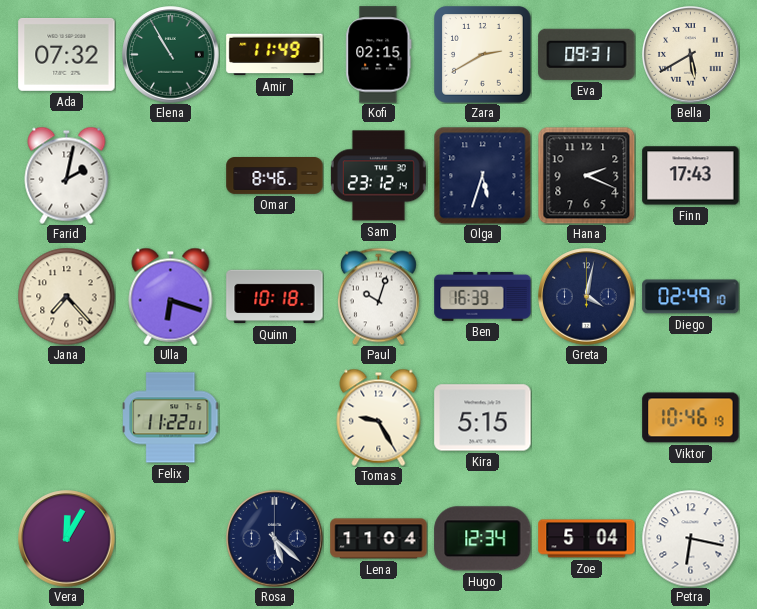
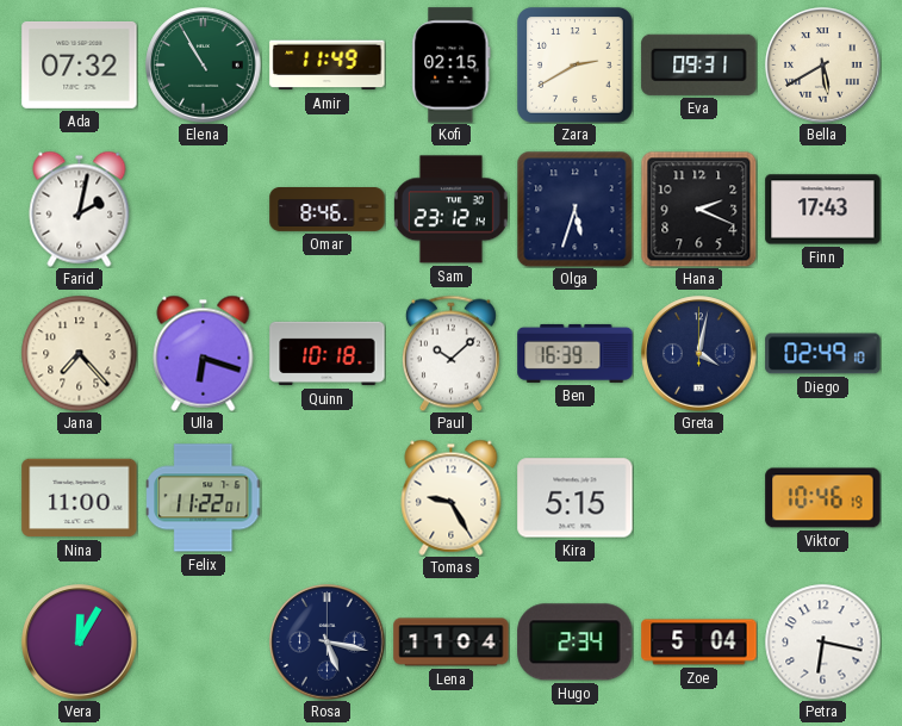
Paul: 10:03 -> 10:08 (450, 353)
Nina: none -> 11:00 (80, 498)
Rosa: 5:22 -> 5:17 (328, 643)
Hugo: 12:34 -> 2:34 (576, 643)
